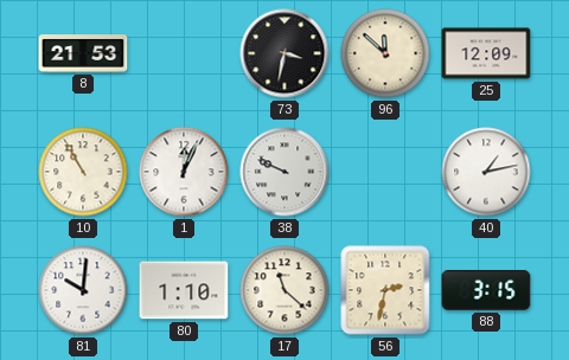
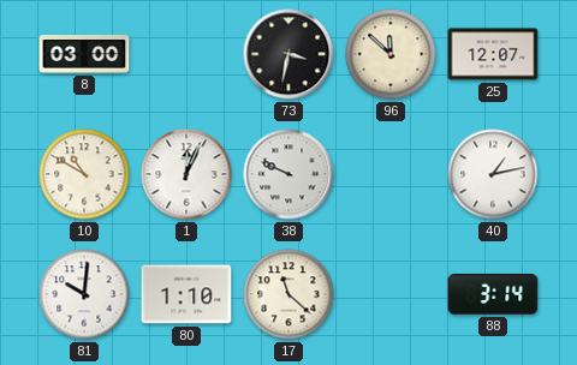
8: 21:53 -> 03:00 (84, 54)
25: 12:09 -> 12:07 (493, 54)
10: 10:55 -> 10:50 (84, 174)
56: 2:32 -> none (385, 290)
88: 3:15 -> 3:14 (493, 294)
